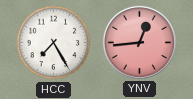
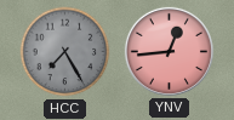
HCC dial: white -> grey (65, 52)
